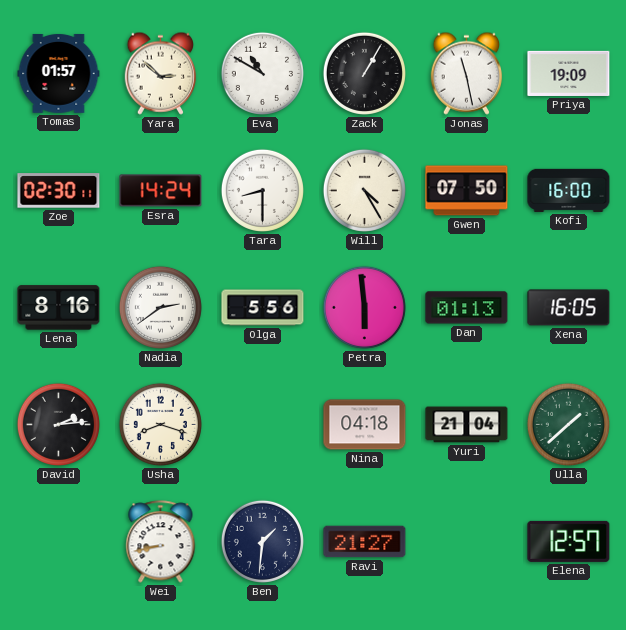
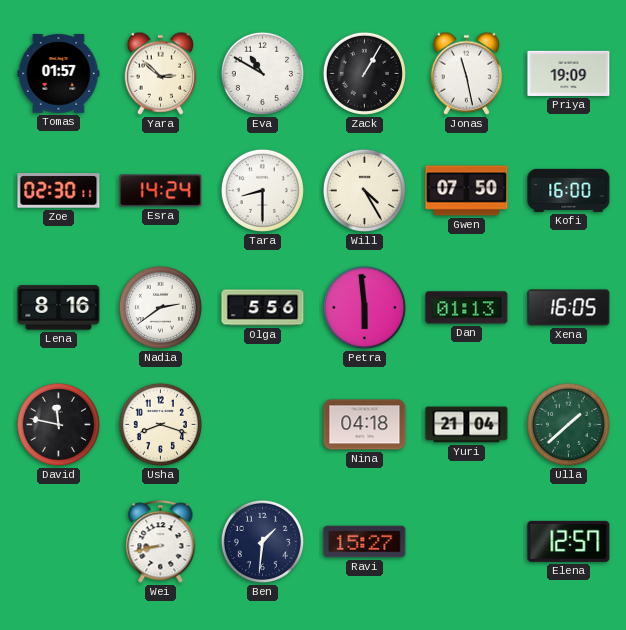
David: 2:14 -> 11:47 (58, 424)
Ravi: 21:27 -> 15:27 (365, 542)
